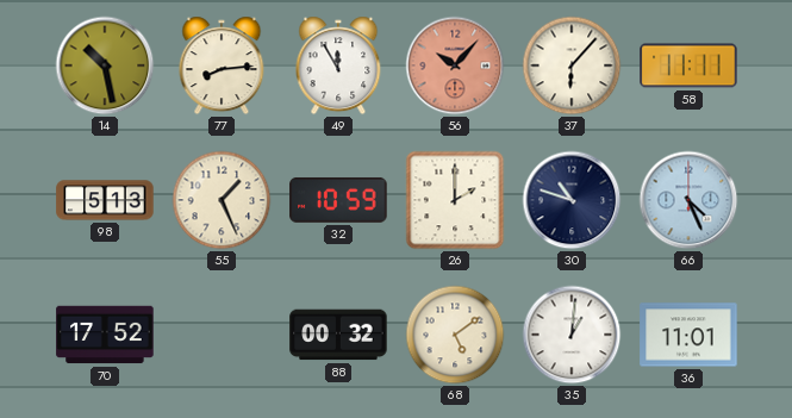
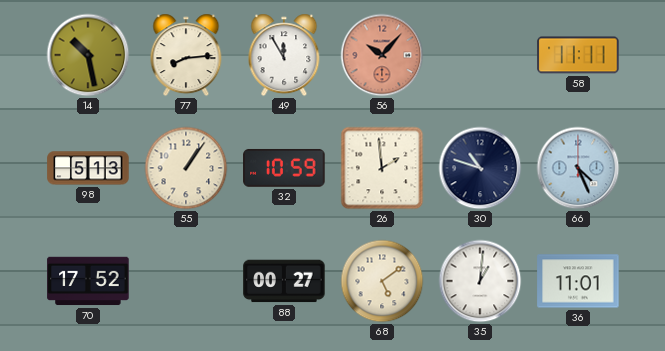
37: 6:07 -> none (572, 65)
55: 1:26 -> 1:06 (186, 168)
26: 2:00 -> 1:59 (382, 168)
88: 00:32 -> 00:27 (284, 281)
